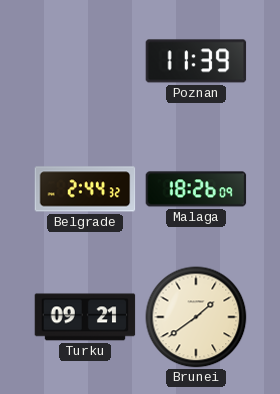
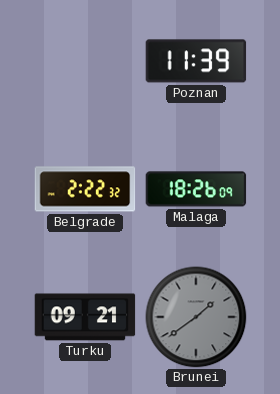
Belgrade: 2:44 -> 2:22 (85, 189)
Brunei dial: cream -> grey (196, 317)
